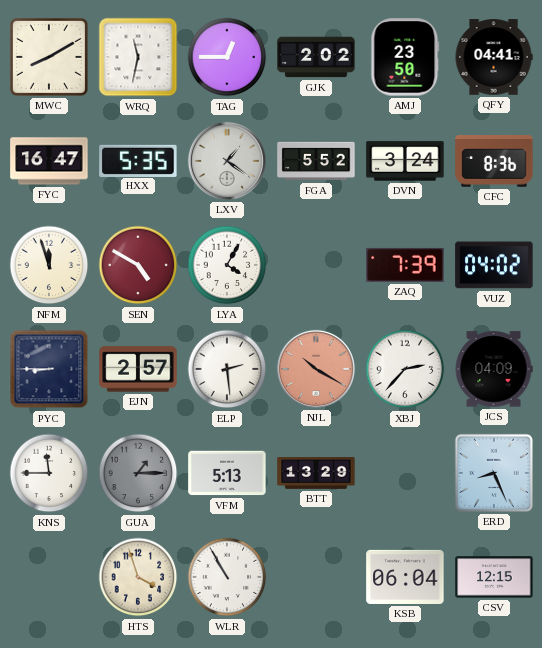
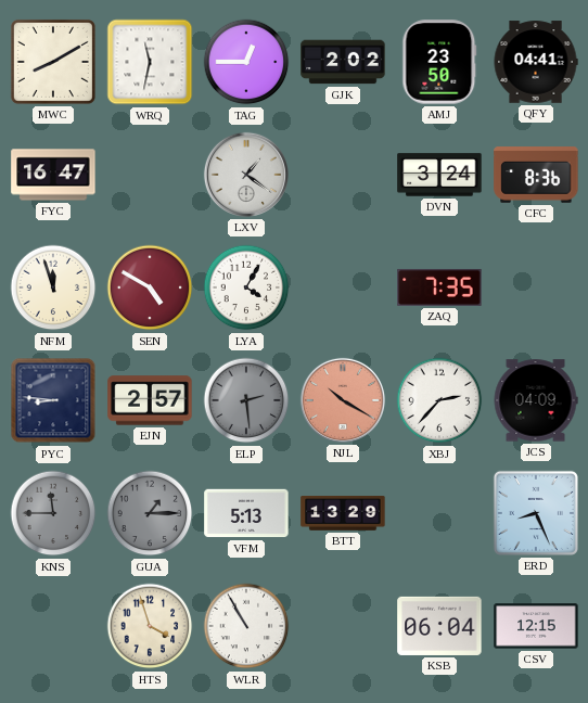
HXX: 5:35 -> none (138, 160)
FGA: 5:52 -> none (316, 161)
ZAQ: 7:39 -> 7:35 (439, 287)
VUZ: 04:02 -> none (494, 265)
PYC: 8:45 -> 8:46 (53, 400)
ELP dial: white -> grey (246, 400)
KNS dial: white -> grey (53, 513)
